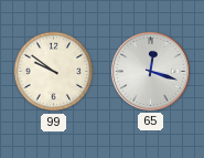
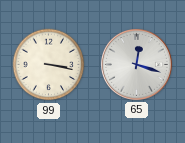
99: 9:51 -> 3:17 (49, 65)
